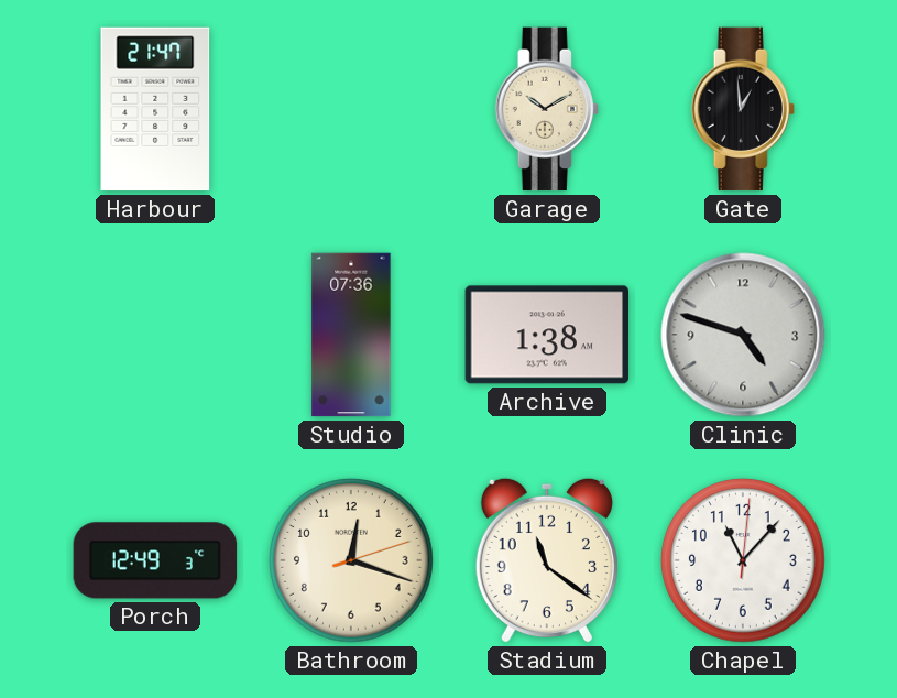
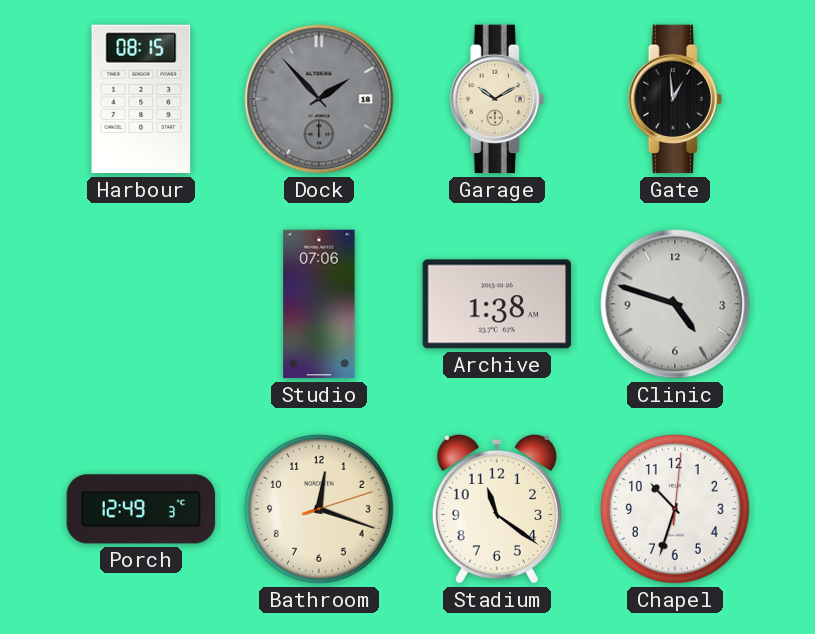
Harbour: 21:47 -> 08:15 (141, 99)
Dock: none -> 1:53 (319, 99)
Studio: 07:36 -> 07:06 (319, 304)
Chapel: 11:07 -> 10:33 (675, 509)
